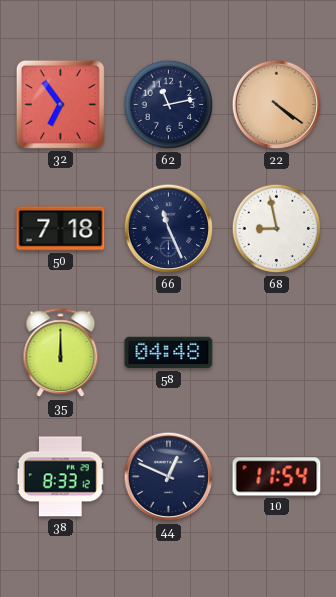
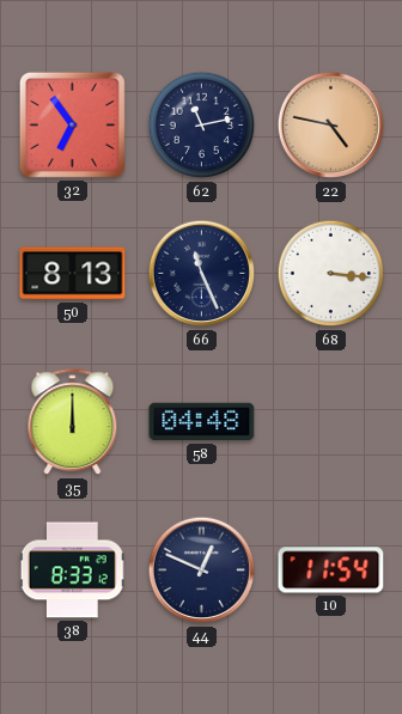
22: 4:21 -> 4:47 (331, 126)
50: 7:18 -> 8:13 (73, 274)
68: 8:58 -> 3:16 (331, 274)
